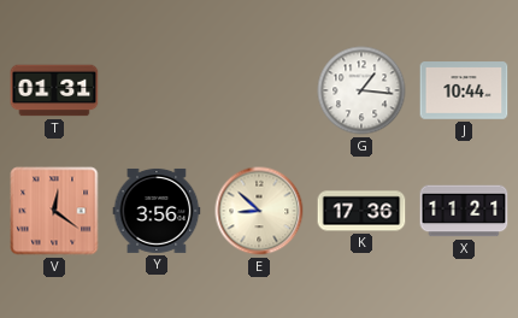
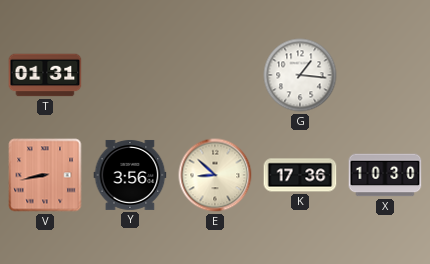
J: 10:44 -> none (464, 90)
V: 12:21 -> 8:43 (45, 175)
X: 11:21 -> 10:30 (385, 175)
